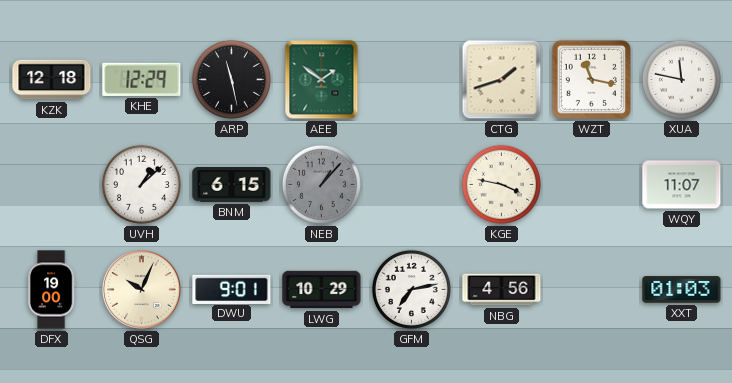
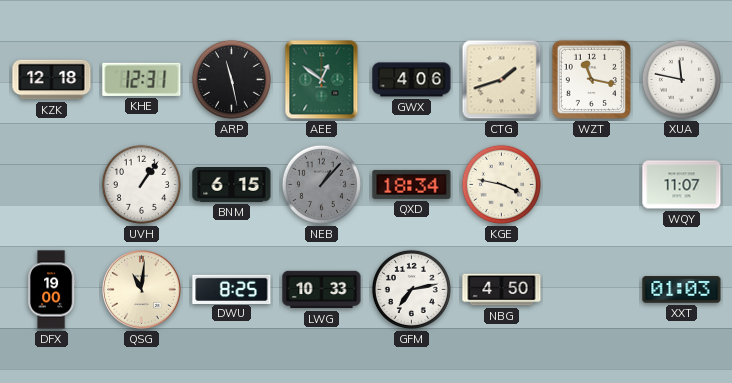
KHE: 12:29 -> 12:31 (142, 79)
AEE: 1:51 -> 12:51 (322, 80)
GWX: none -> 4:06 (412, 80)
UVH: 1:08 -> 1:06 (141, 184)
QXD: none -> 18:34 (412, 184)
QSG: 10:04 -> 11:01 (142, 290)
DWU: 9:01 -> 8:25 (232, 289)
LWG: 10:29 -> 10:33 (322, 290)
NBG: 4:56 -> 4:50 (502, 290)
